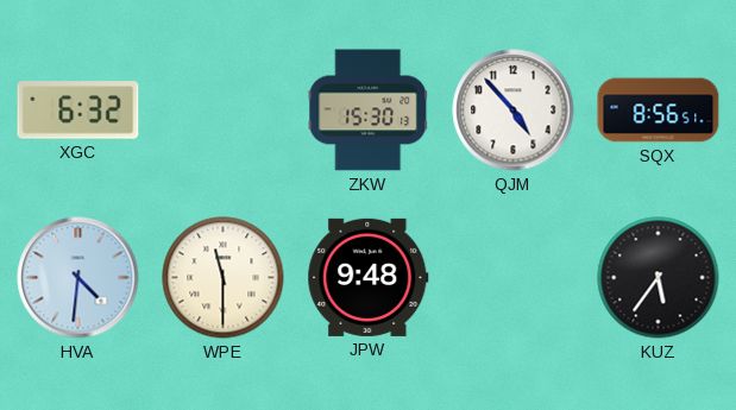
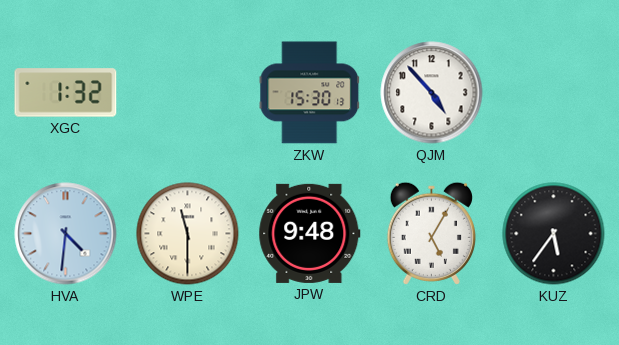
XGC: 6:32 -> 1:32 (66, 93)
SQX: 8:56 -> none (659, 111)
CRD: none -> 5:05 (431, 233)
